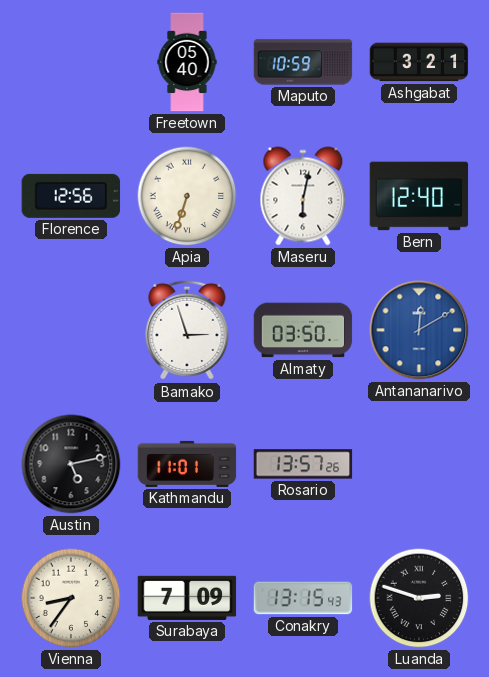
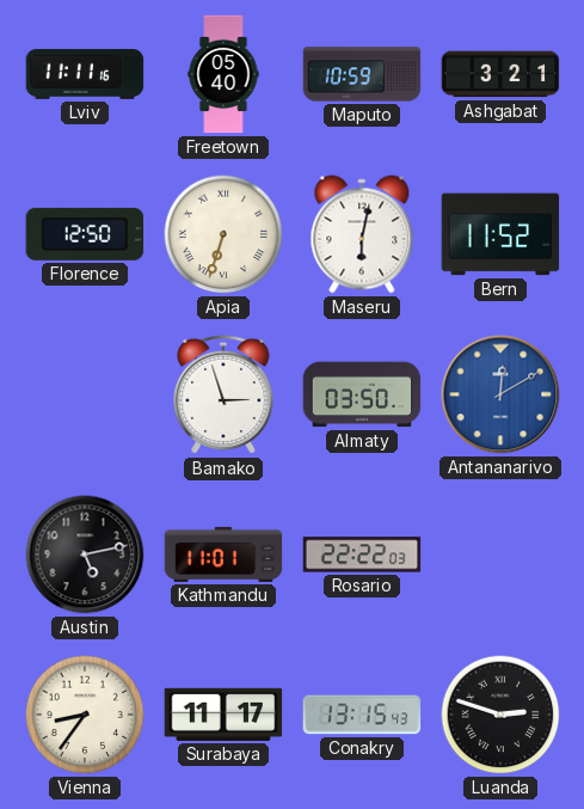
Lviv: none -> 11:11 (85, 75)
Florence: 12:56 -> 12:50 (85, 234)
Bern: 12:40 -> 11:52 (500, 234)
Rosario: 13:57 -> 22:22 (362, 554)
Surabaya: 7:09 -> 11:17 (223, 715)
